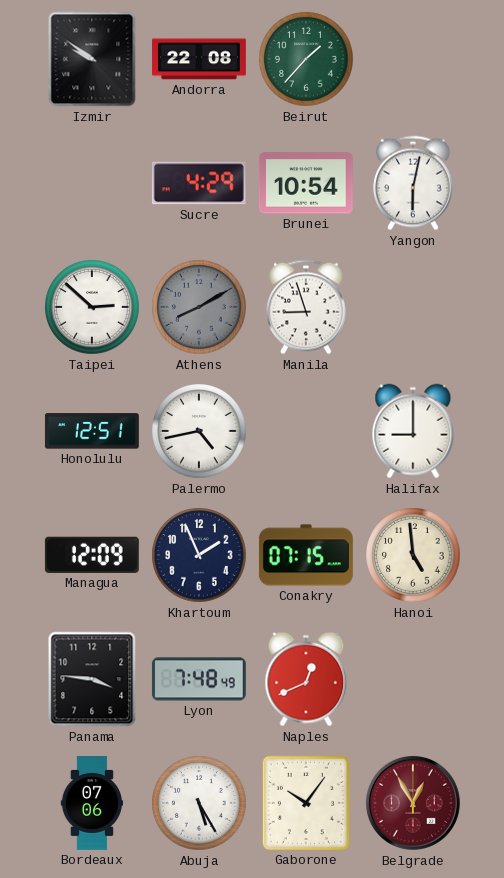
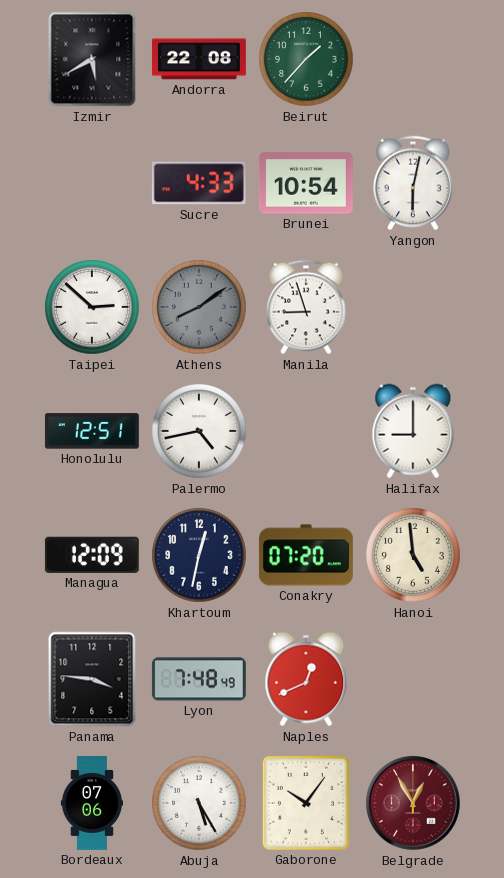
Izmir: 9:51 -> 5:40 (92, 59)
Sucre: 4:29 -> 4:33 (199, 183)
Athens: 8:10 -> 8:09 (199, 307)
Khartoum: 1:56 -> 12:32 (199, 555)
Conakry: 07:15 -> 07:20 (306, 555)
